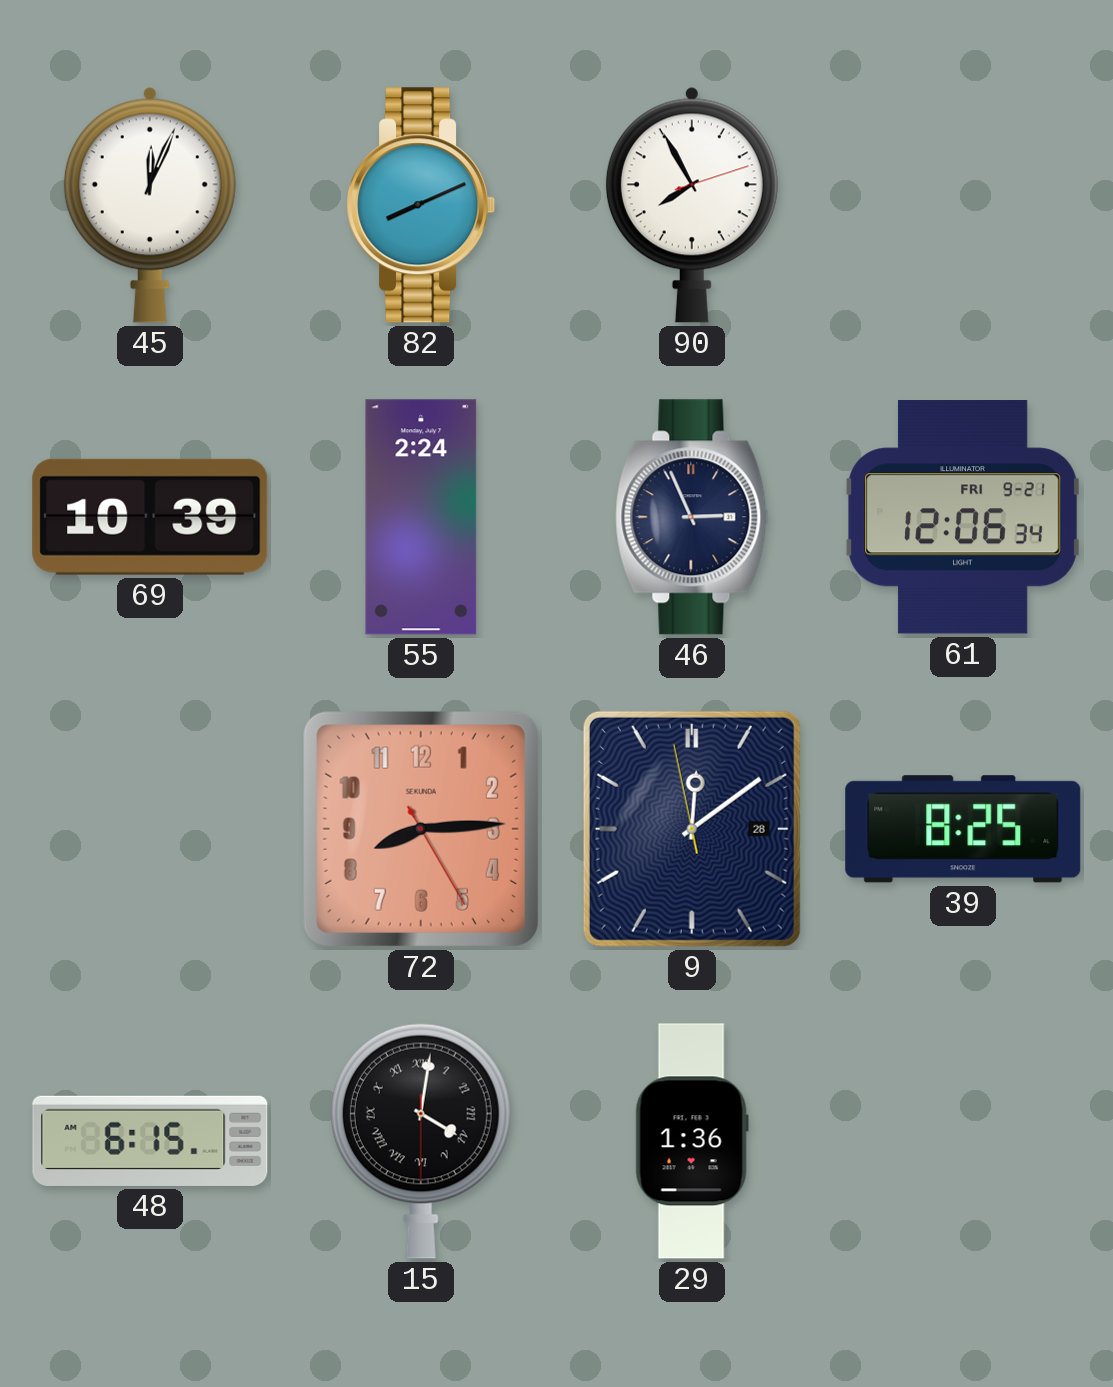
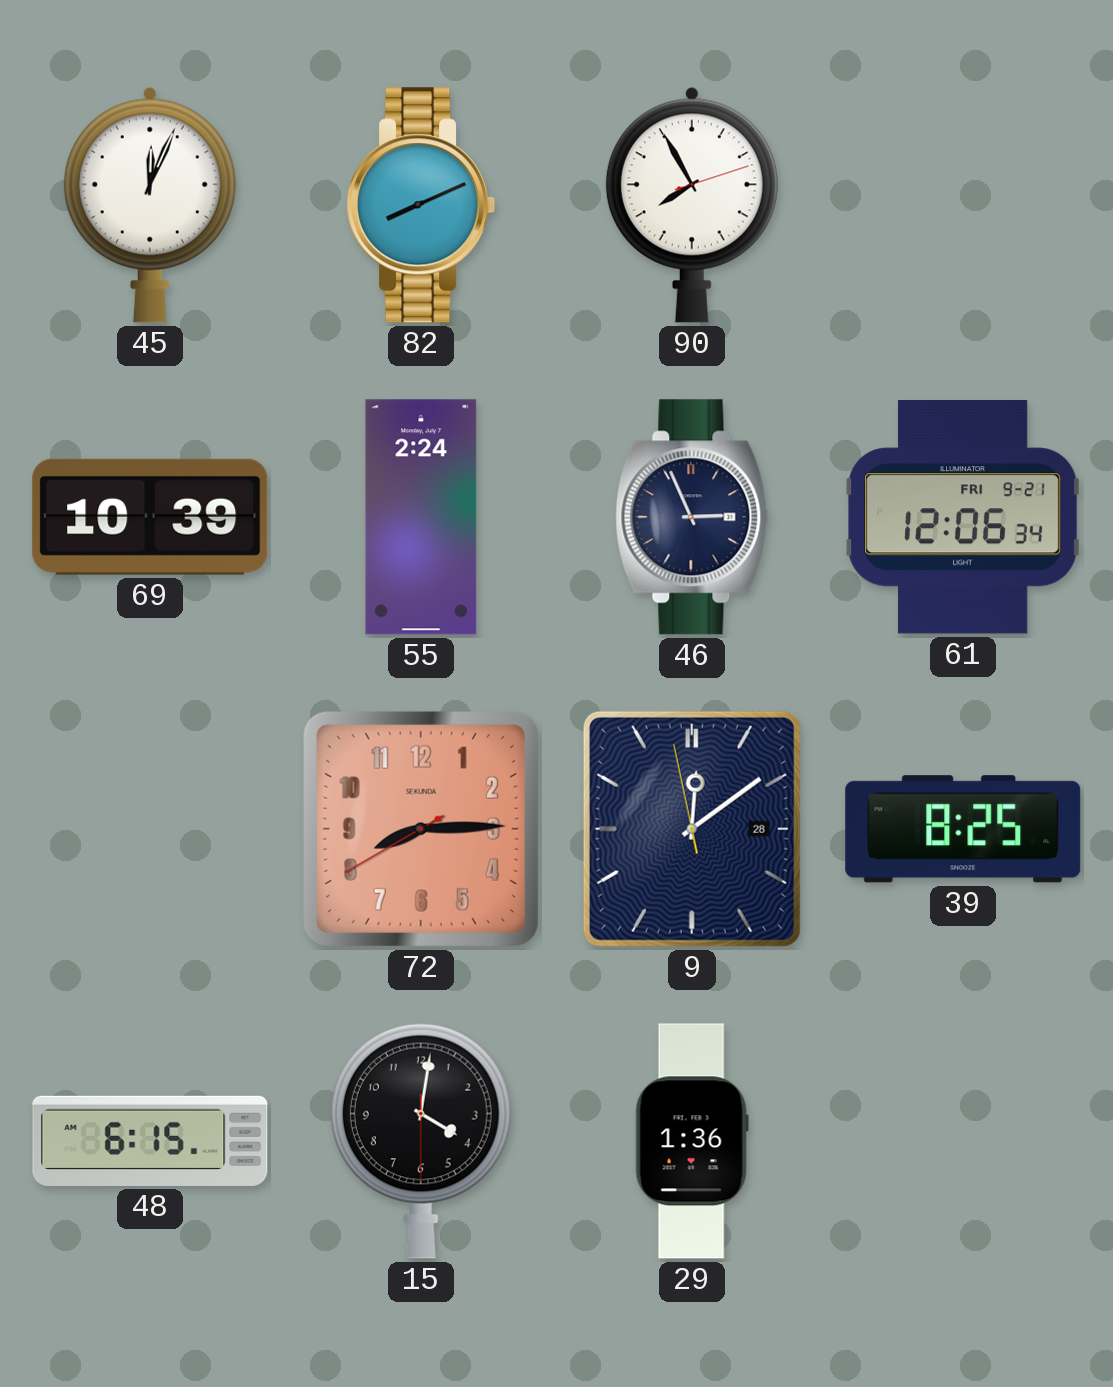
72: 8:14:25 -> 8:14:40 (421, 829)
15 numerals: Roman -> Arabic (421, 1141)
